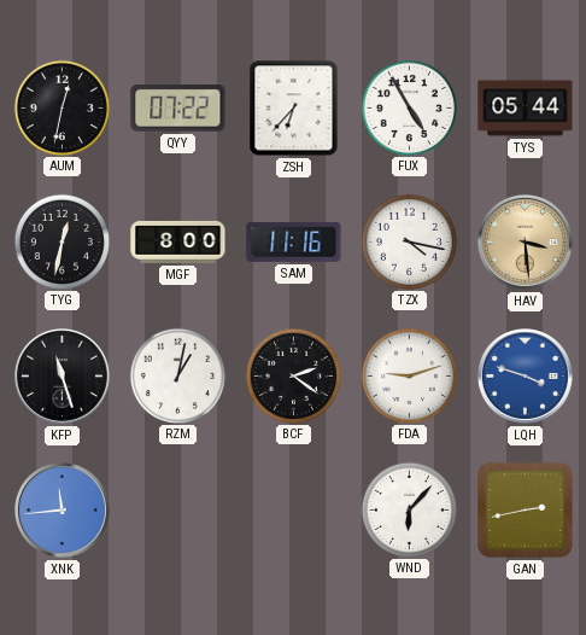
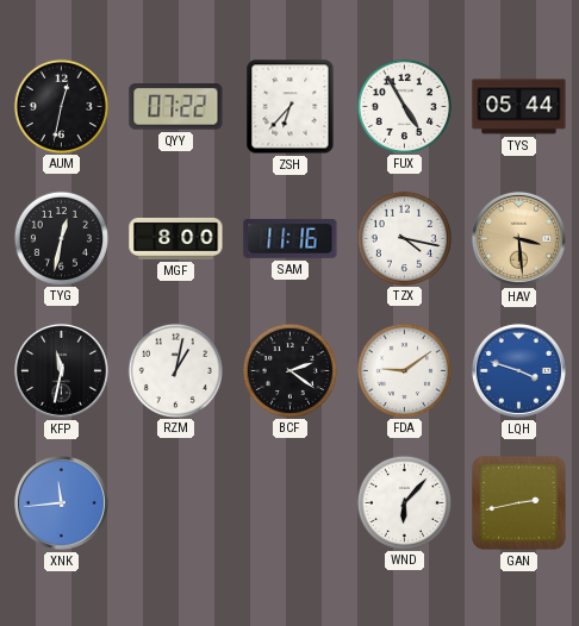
KFP: 11:27 -> 11:32 (61, 370)
FDA: 9:12 -> 9:09 (404, 370)
